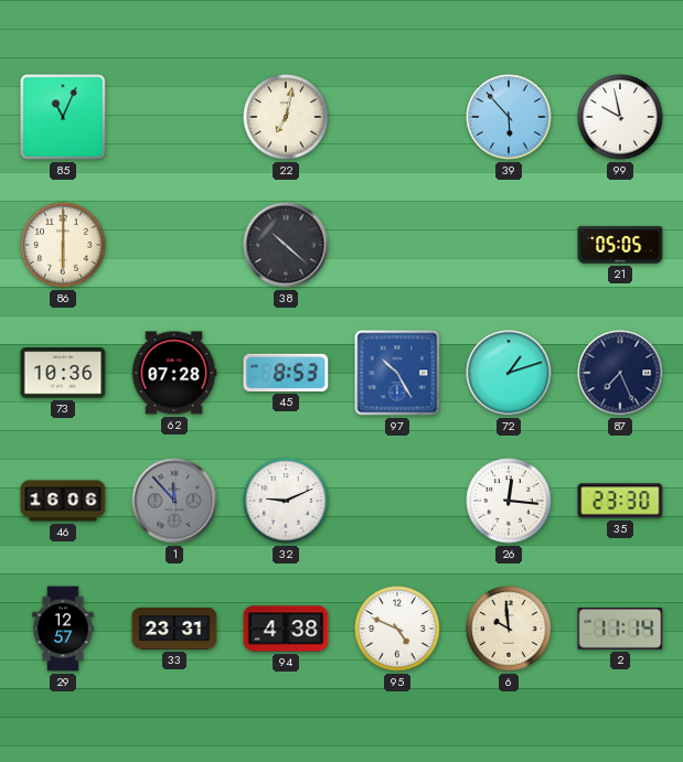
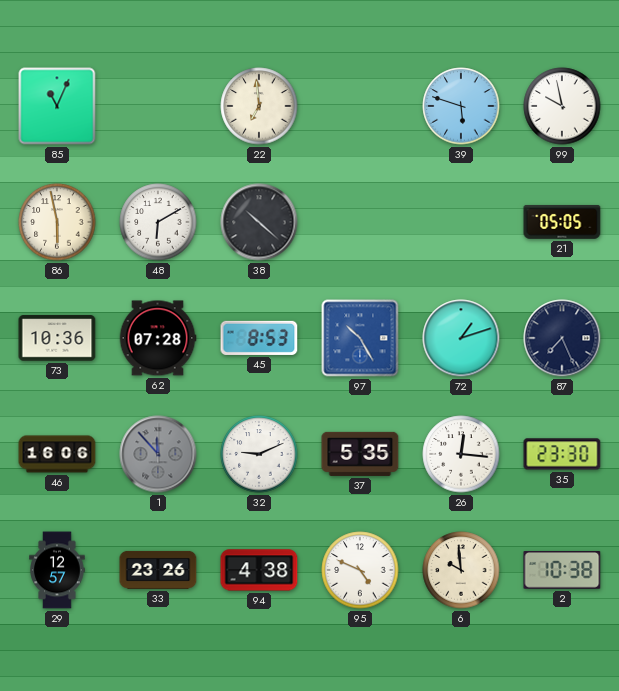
22: 7:02 -> 6:59 (259, 106)
39: 5:53 -> 5:48 (461, 106)
86: 6:00 -> 5:58 (57, 222)
48: none -> 6:10 (158, 222)
37: none -> 5:35 (360, 454)
33: 23:31 -> 23:26 (158, 570)
2: 11:14 -> 10:38 (562, 571)
